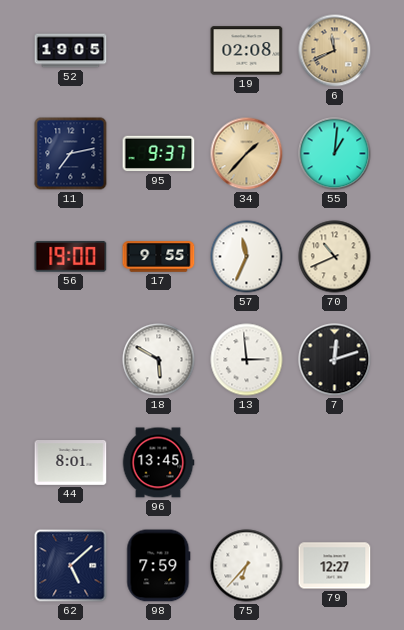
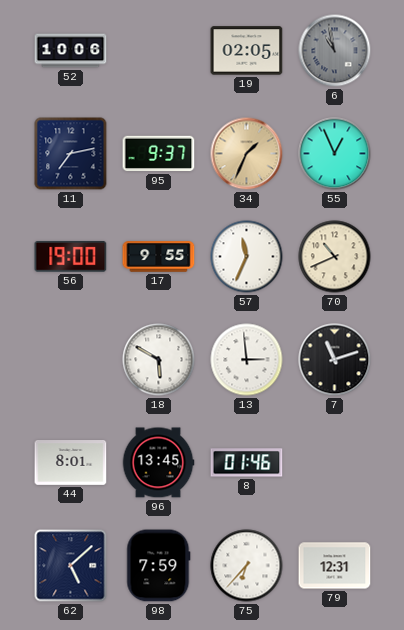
52: 19:05 -> 10:06 (71, 51)
19: 02:08 -> 02:05 (247, 51)
6: 11:41 -> 10:58 (335, 51)
6 dial: champagne -> grey (335, 51)
34: 1:37 -> 1:34 (247, 154)
55: 1:01 -> 12:56 (335, 154)
7: 12:12 -> 11:12 (335, 360)
8: none -> 01:46 (247, 463)
79: 12:27 -> 12:31 (335, 566)
